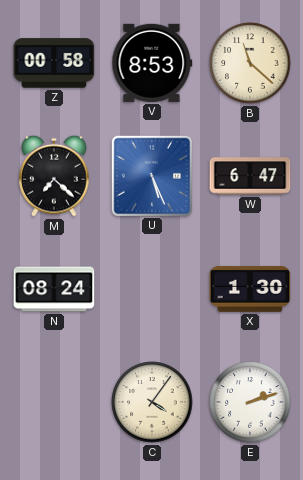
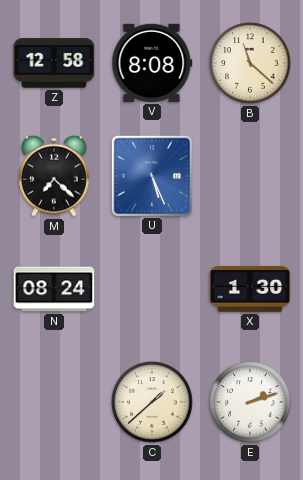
Z: 00:58 -> 12:58 (54, 63)
V: 8:53 -> 8:08 (152, 63)
W: 6:47 -> none (250, 176)
C: 4:06 -> 1:38 (152, 402)
